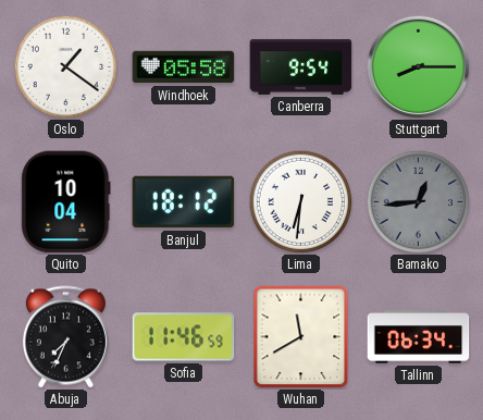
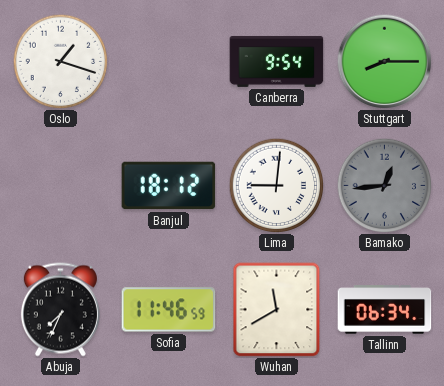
Oslo: 1:21 -> 1:18 (60, 61)
Windhoek: 05:58 -> none (184, 67)
Quito: 10:04 -> none (66, 202)
Lima: 6:31 -> 9:01 (276, 185)
